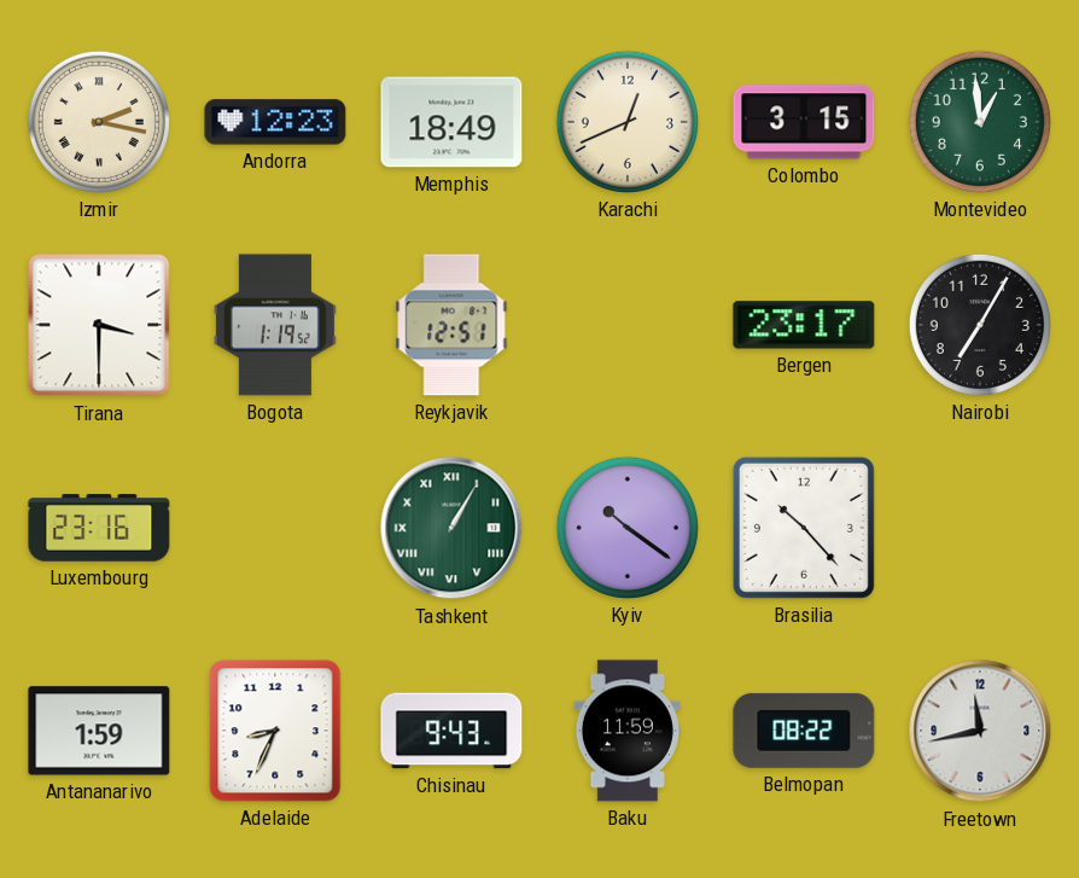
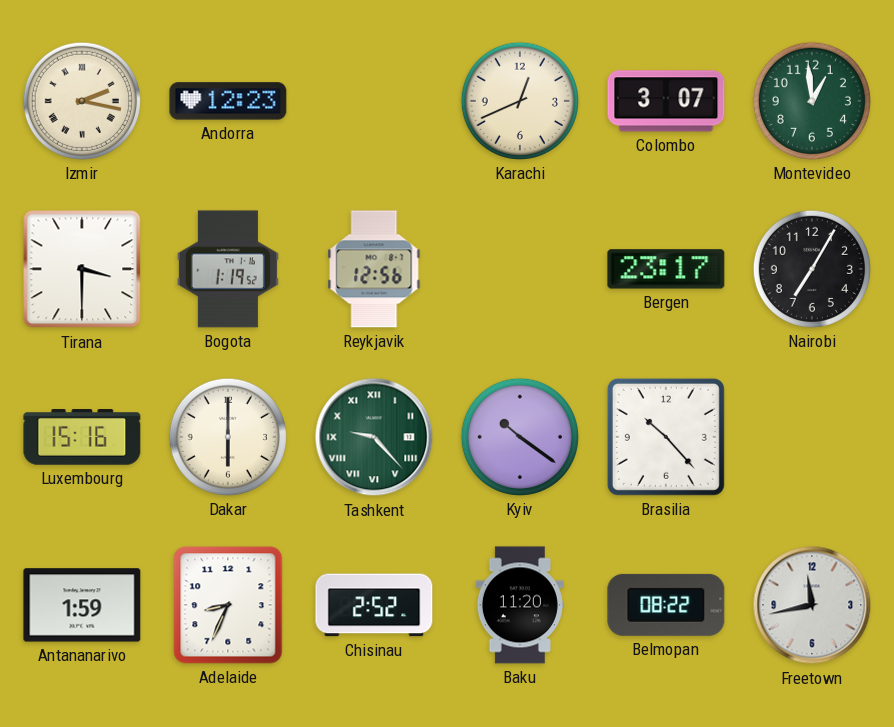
Memphis: 18:49 -> none (451, 122)
Colombo: 3:15 -> 3:07 (666, 101)
Reykjavik: 12:51 -> 12:56 (374, 269)
Luxembourg: 23:16 -> 15:16 (82, 437)
Dakar: none -> 6:00 (228, 437)
Tashkent: 1:05 -> 9:23 (374, 437)
Chisinau: 9:43 -> 2:52 (374, 605)
Baku: 11:59 -> 11:20 (520, 605)
